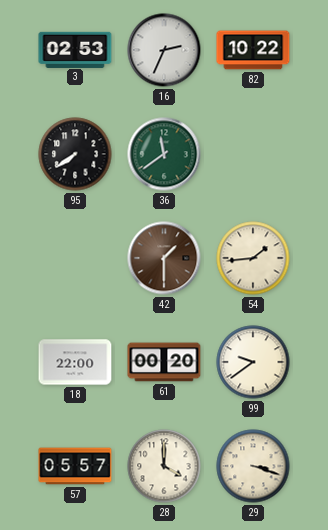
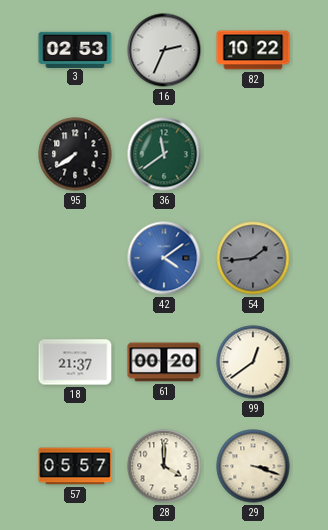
42: 1:30 -> 4:09 (164, 258)
42 dial: brown -> blue (164, 258)
54 dial: cream -> grey (253, 258)
18: 22:00 -> 21:37 (75, 362)
99: 9:39 -> 12:39 (253, 362)
